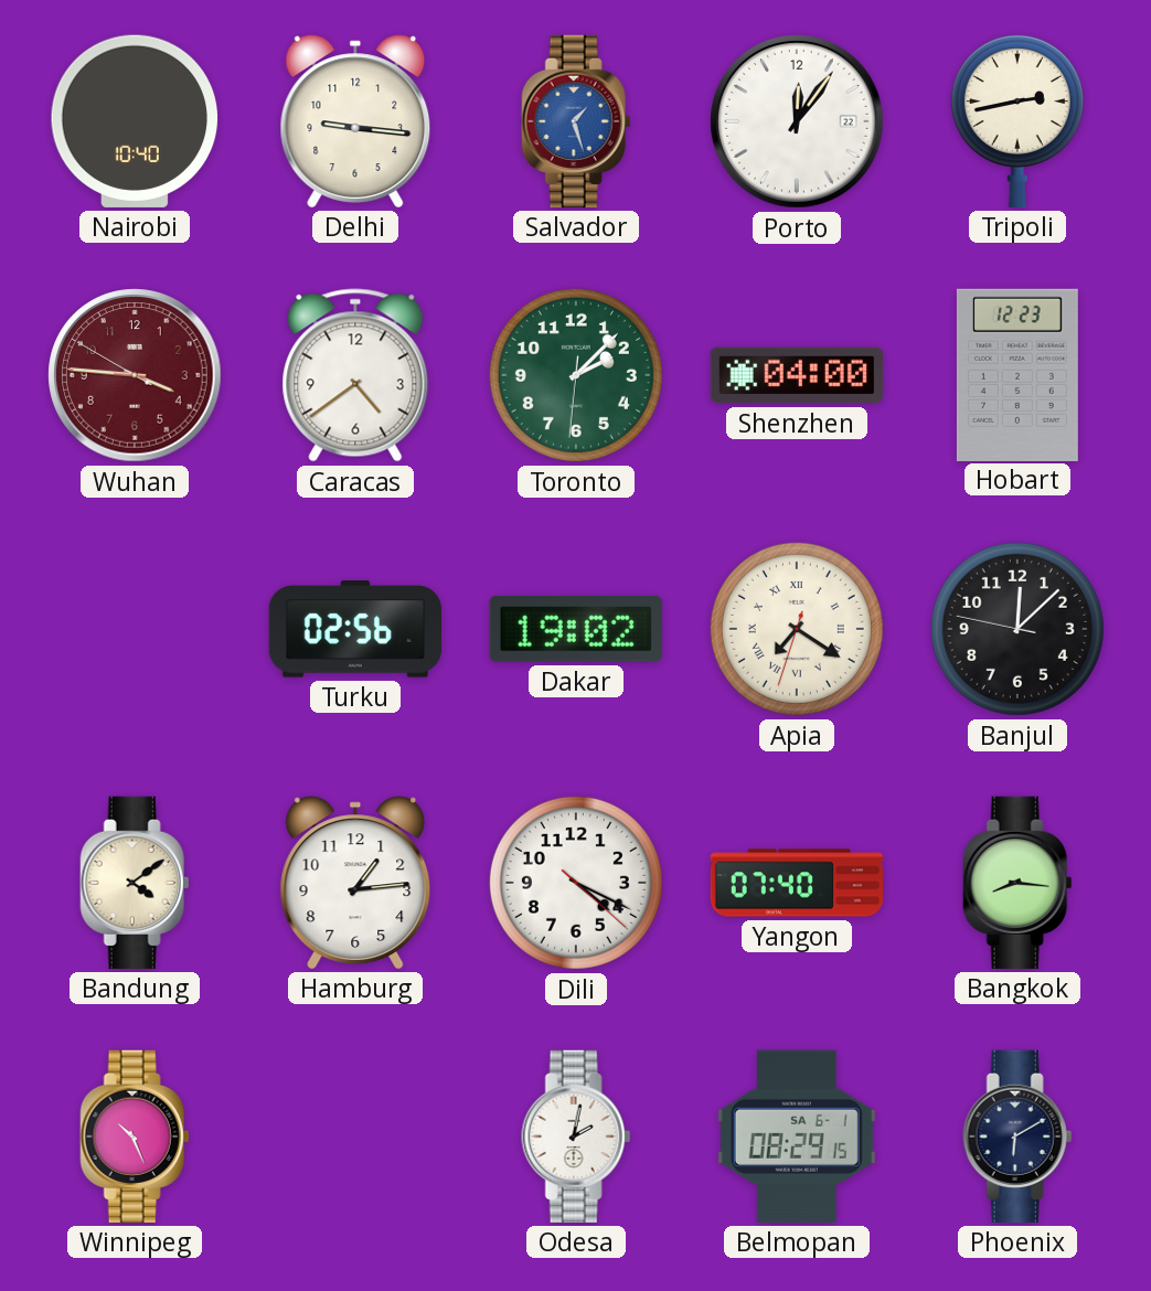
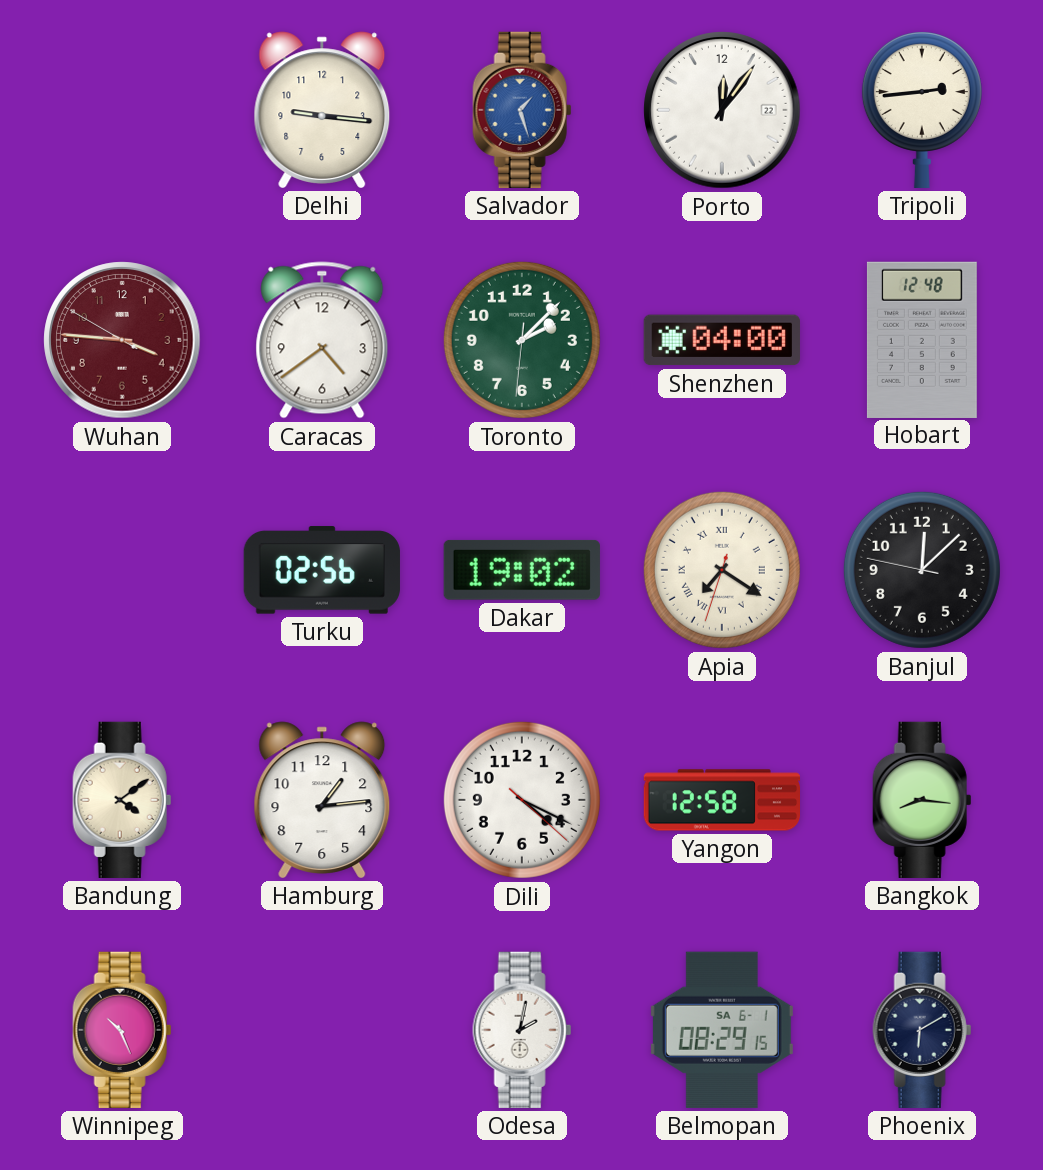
Nairobi: 10:40 -> none (135, 121)
Tripoli: 2:43 -> 2:44 (922, 109)
Hobart: 12:23 -> 12:48 (922, 339)
Yangon: 07:40 -> 12:58 (721, 800)
